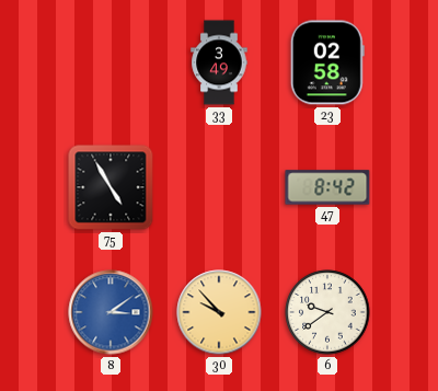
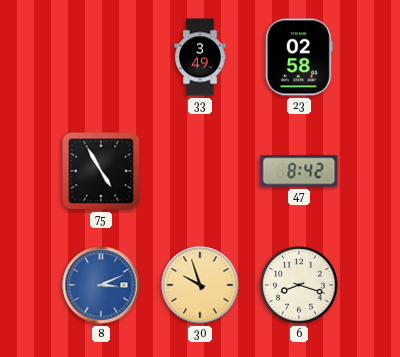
8: 3:09 -> 3:11 (101, 285)
30: 9:53 -> 9:57 (200, 285)
6: 9:39 -> 8:18 (299, 285)
